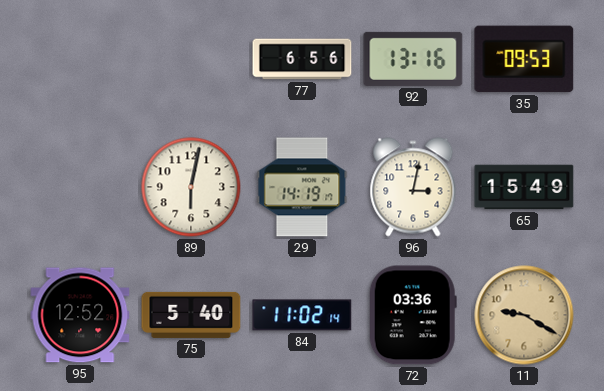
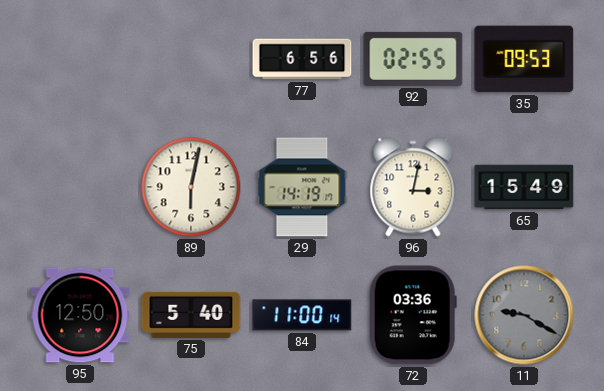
92: 13:16 -> 02:55 (413, 59)
95: 12:52 -> 12:50 (80, 315)
84: 11:02 -> 11:00 (302, 315)
11 dial: champagne -> grey (524, 315)
